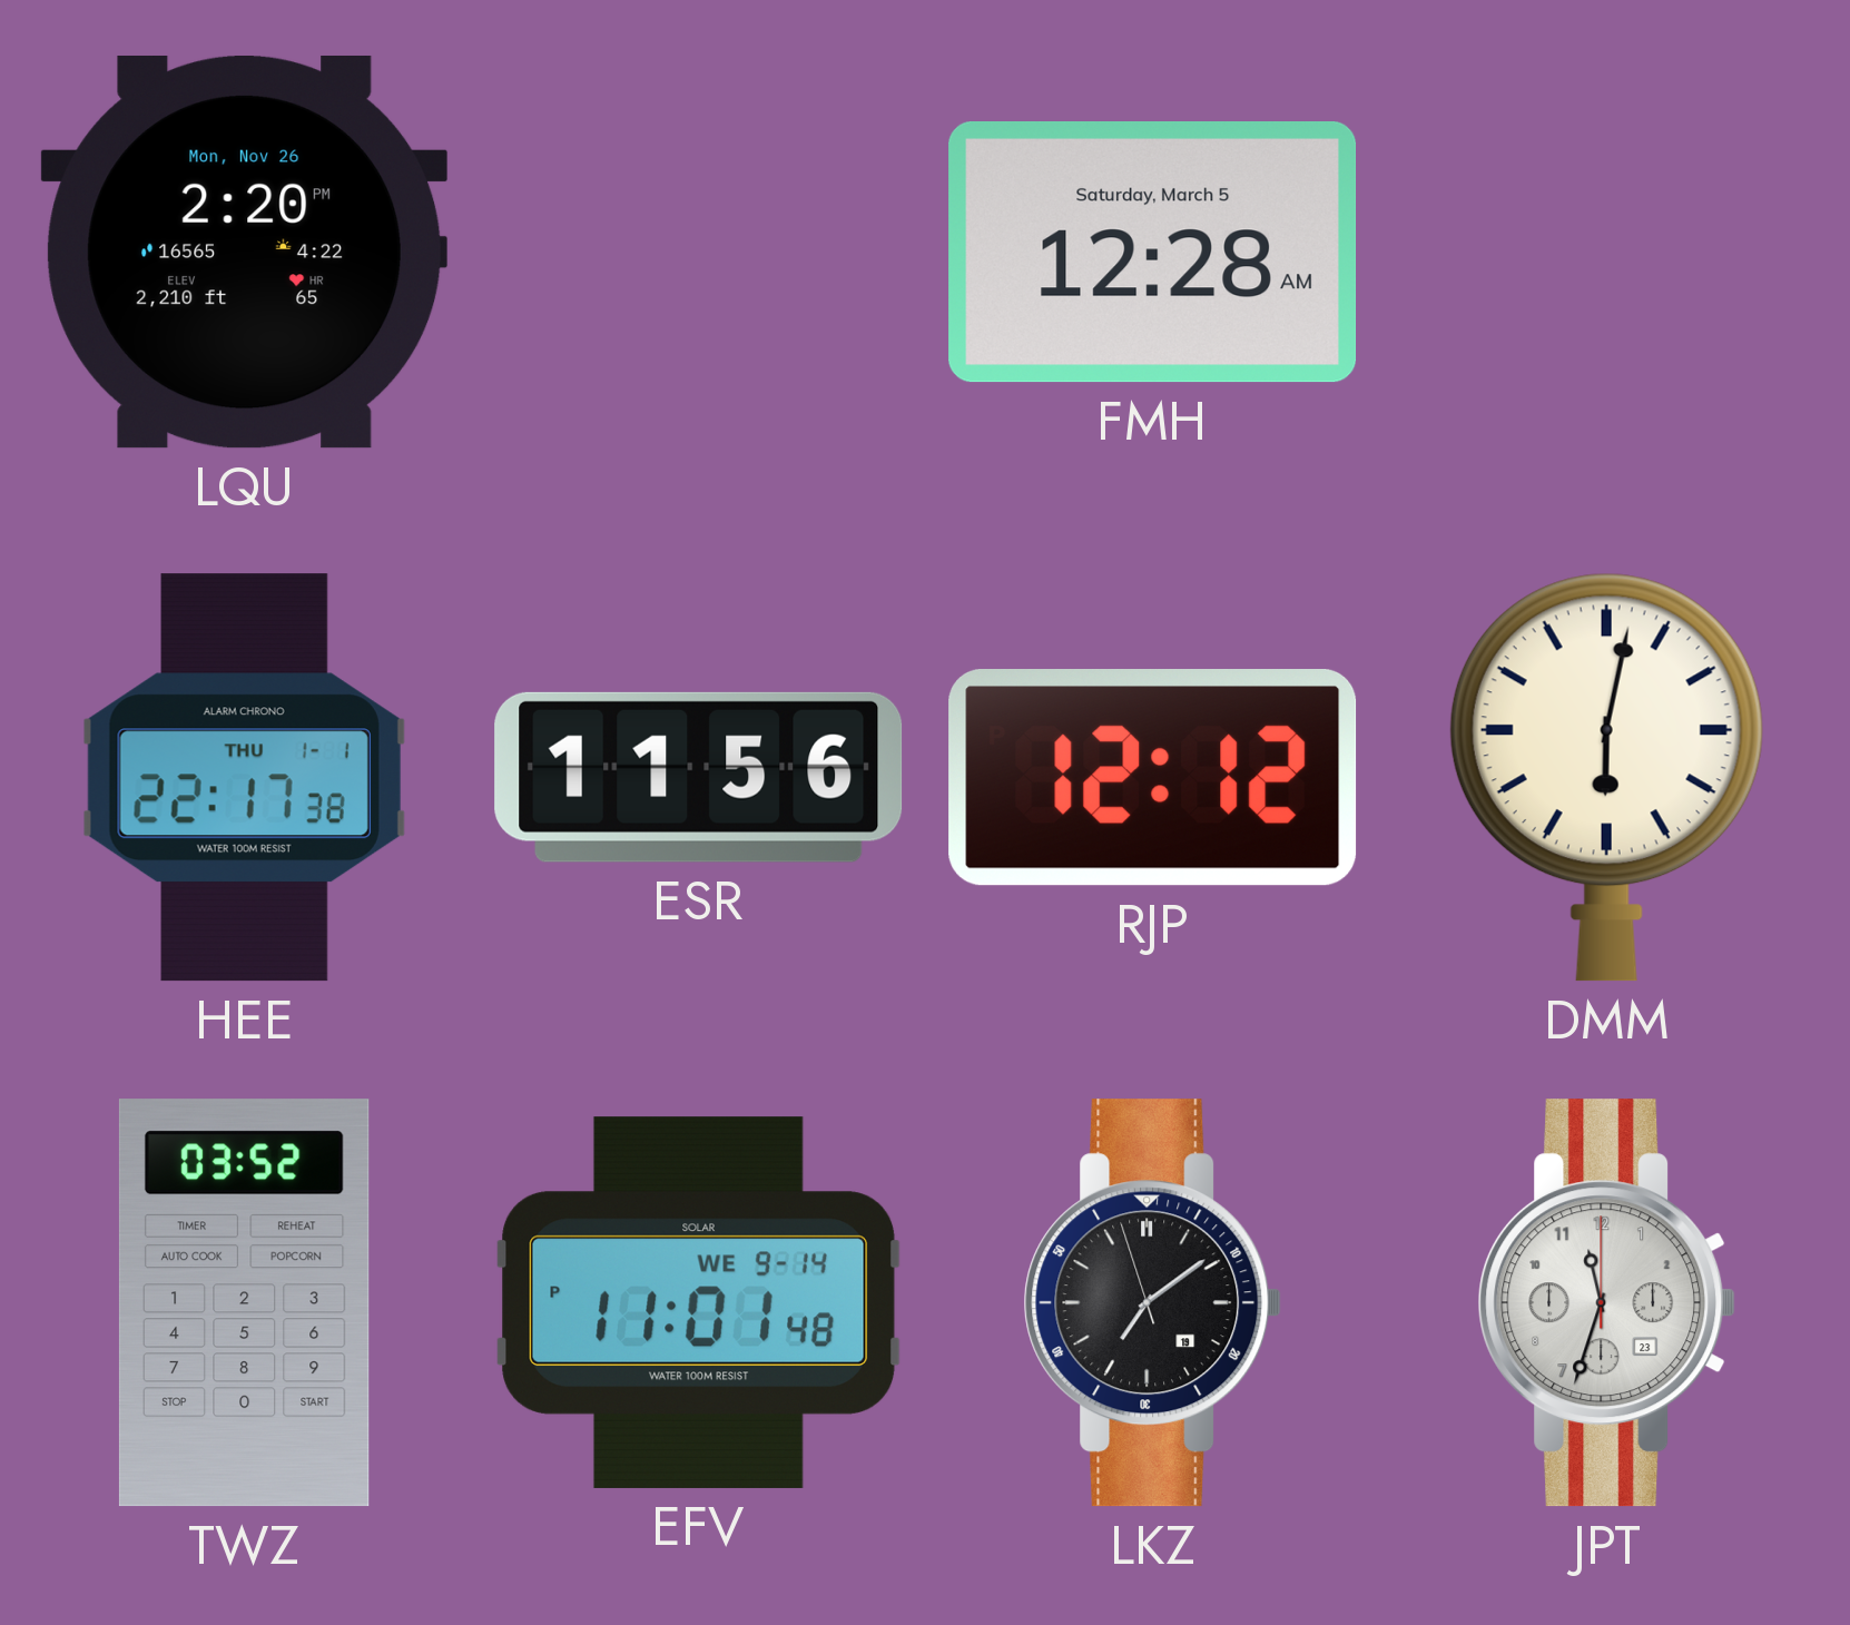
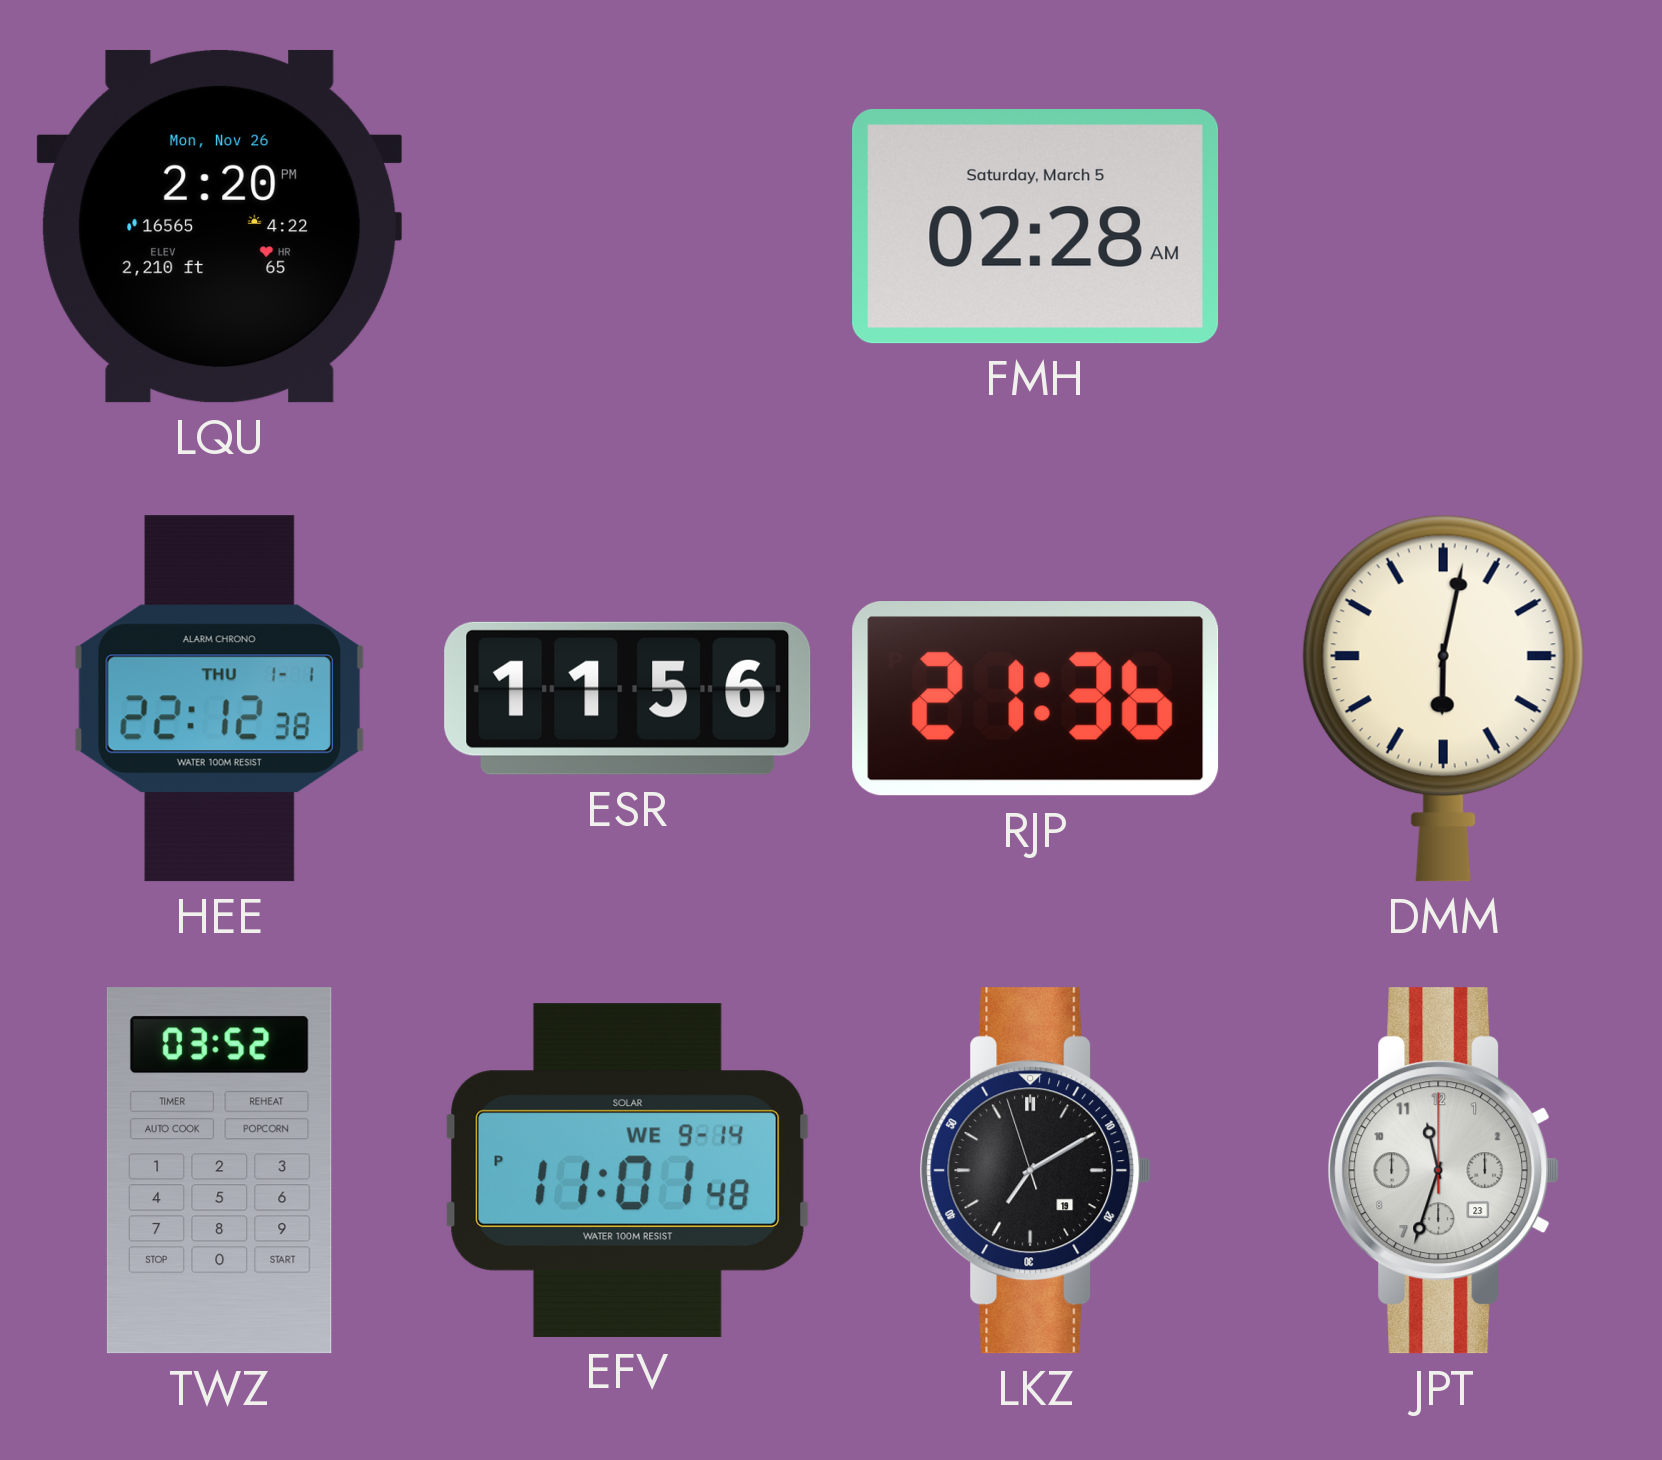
FMH: 12:28 -> 02:28 (1036, 227)
HEE: 22:17 -> 22:12 (219, 699)
RJP: 12:12 -> 21:36 (1036, 699)
LKZ: 7:08 -> 7:09 (1036, 1171)
